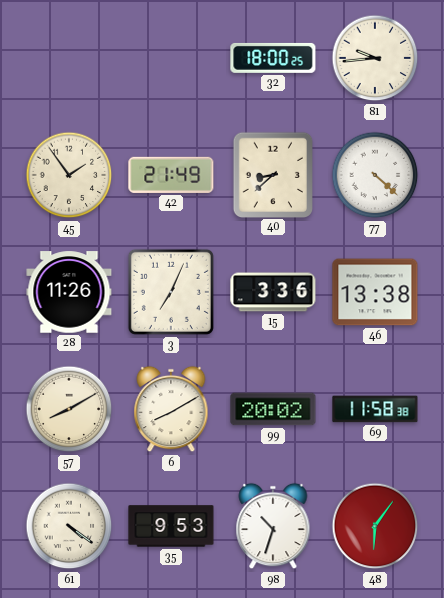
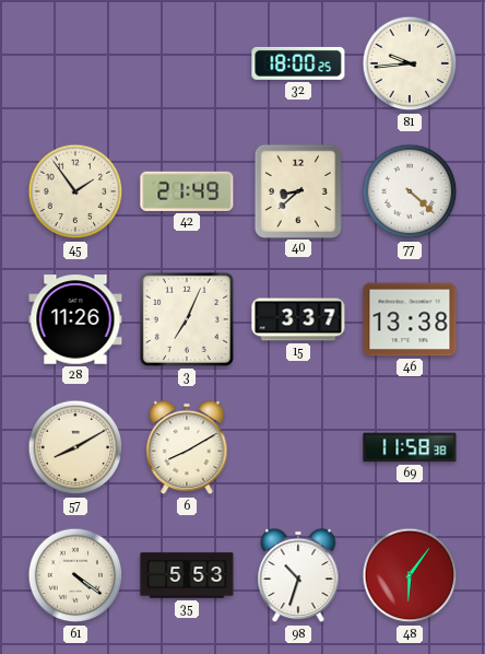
15: 3:36 -> 3:37 (298, 319)
99: 20:02 -> none (273, 409)
35: 9:53 -> 5:53 (187, 575)
